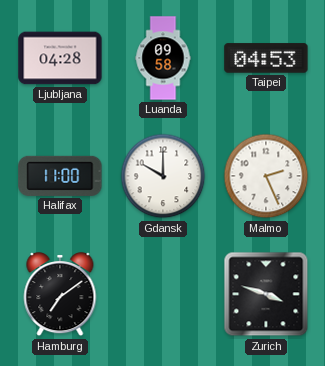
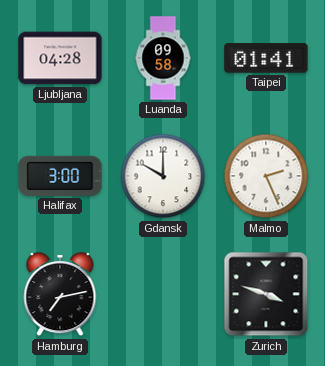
Taipei: 04:53 -> 01:41 (266, 58)
Halifax: 11:00 -> 3:00 (60, 176)
Hamburg: 7:09 -> 7:13 (60, 295)
